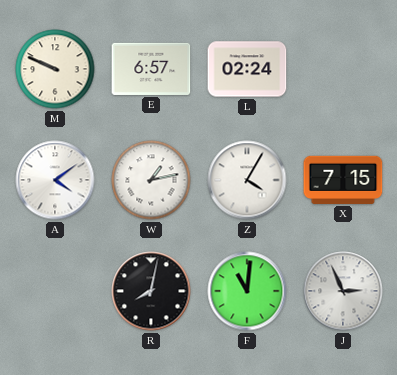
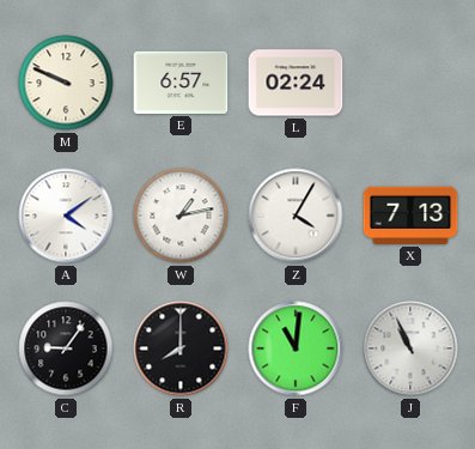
X: 7:15 -> 7:13 (410, 216)
C: none -> 9:06 (66, 348)
R: 8:02 -> 8:00 (181, 348)
J: 2:56 -> 10:56 (410, 348)
